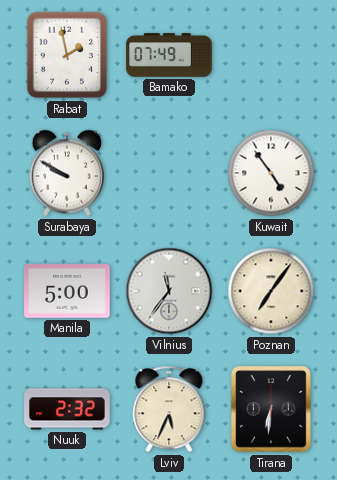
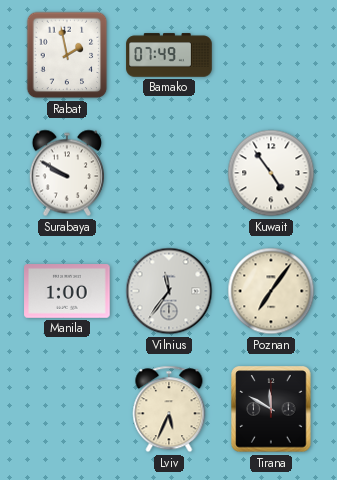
Manila: 5:00 -> 1:00 (67, 292)
Nuuk: 2:32 -> none (67, 409)
Tirana: 6:31 -> 11:50 (271, 409)
